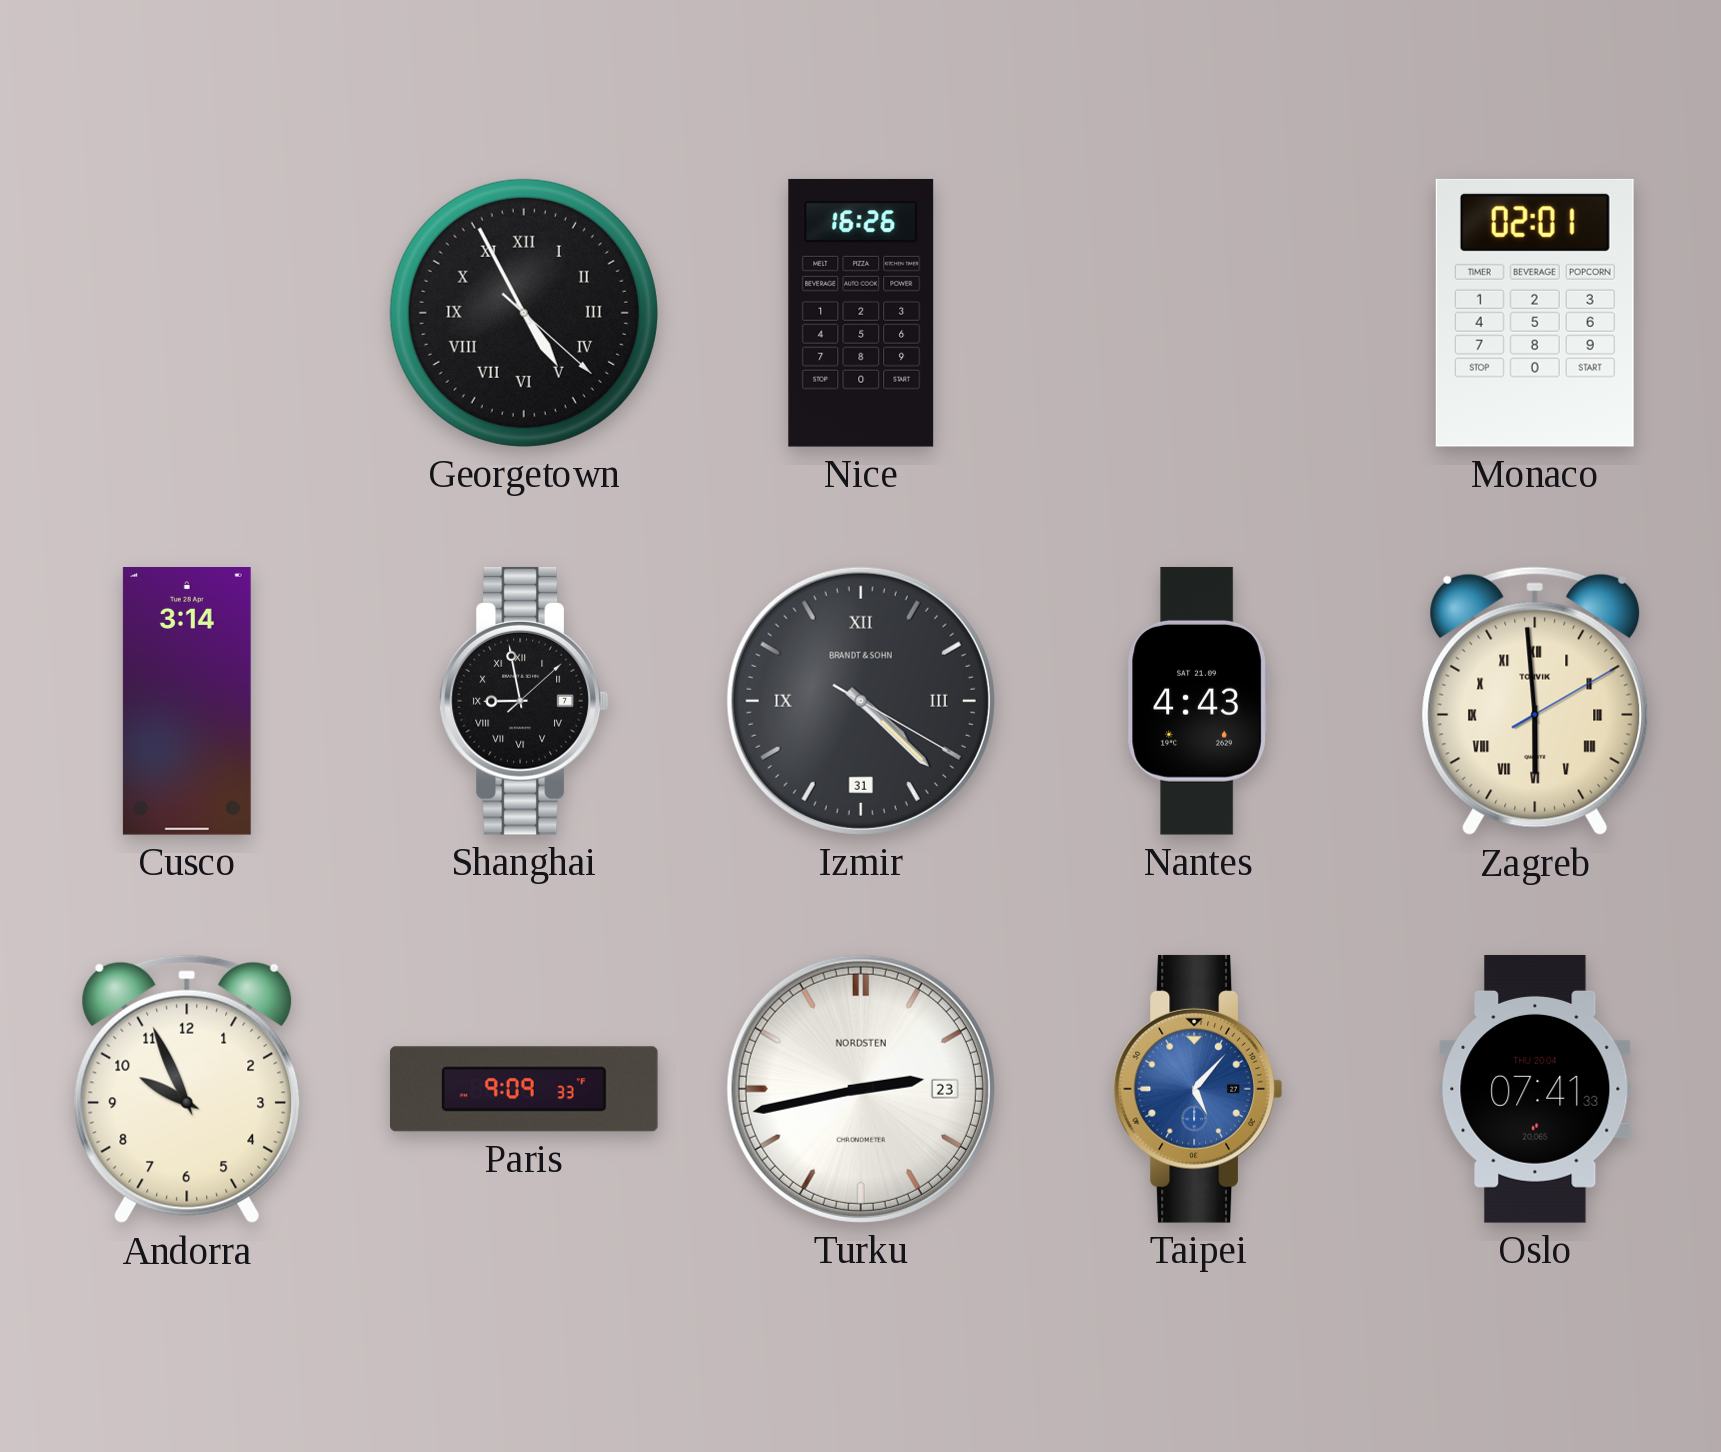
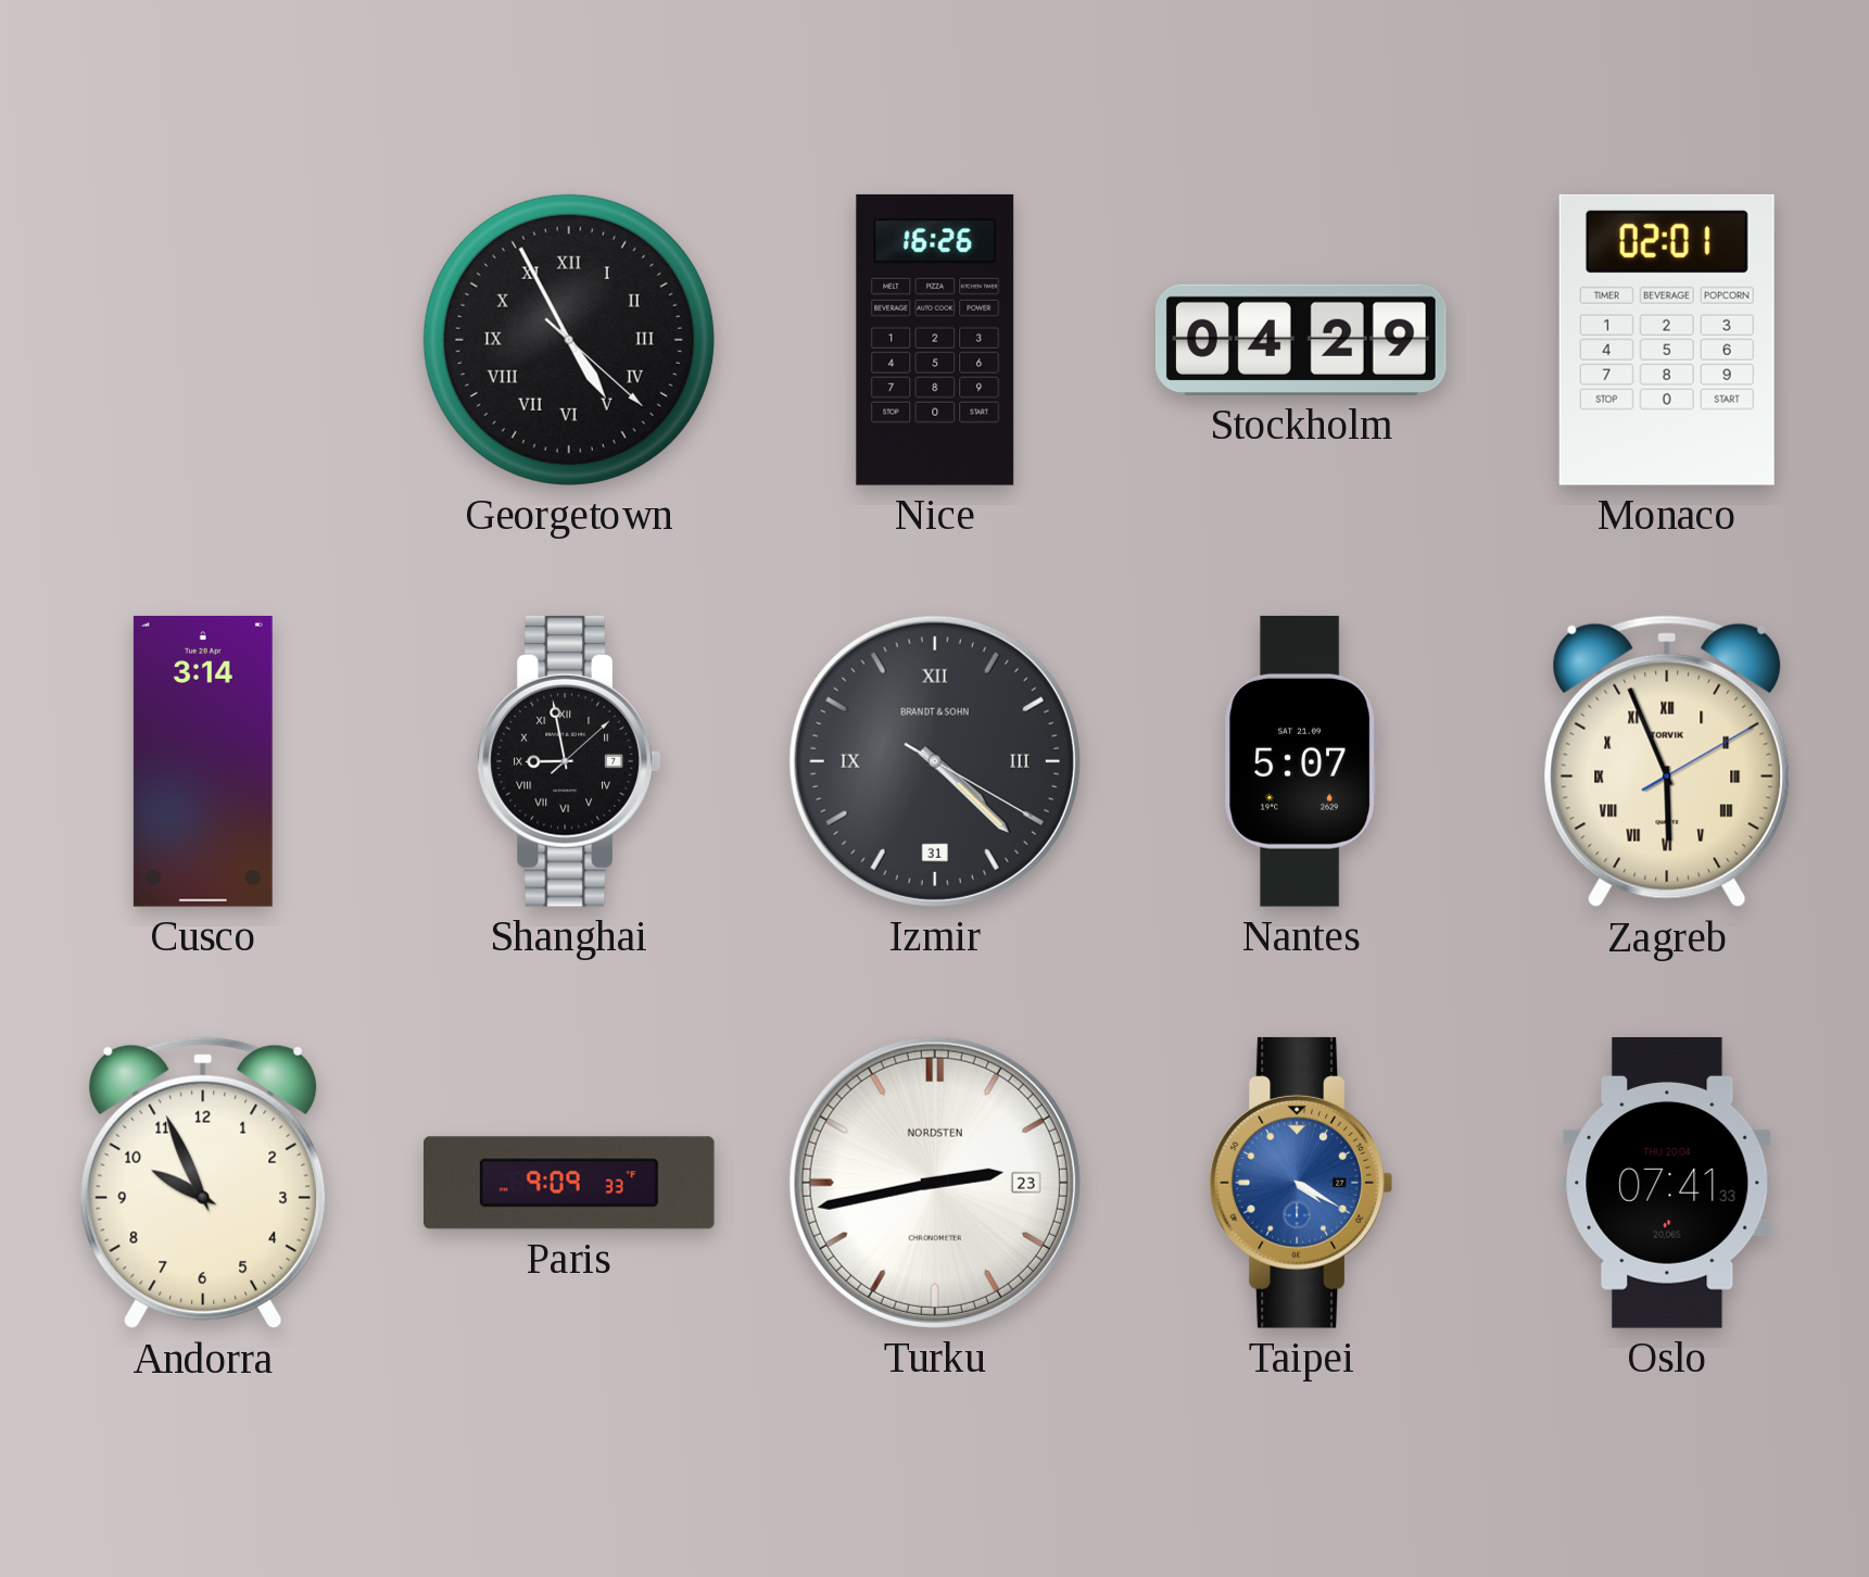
Stockholm: none -> 04:29 (1302, 340)
Nantes: 4:43 -> 5:07 (1301, 761)
Zagreb: 5:59 -> 5:56 (1667, 761)
Taipei: 5:07 -> 4:20 (1301, 1183)
